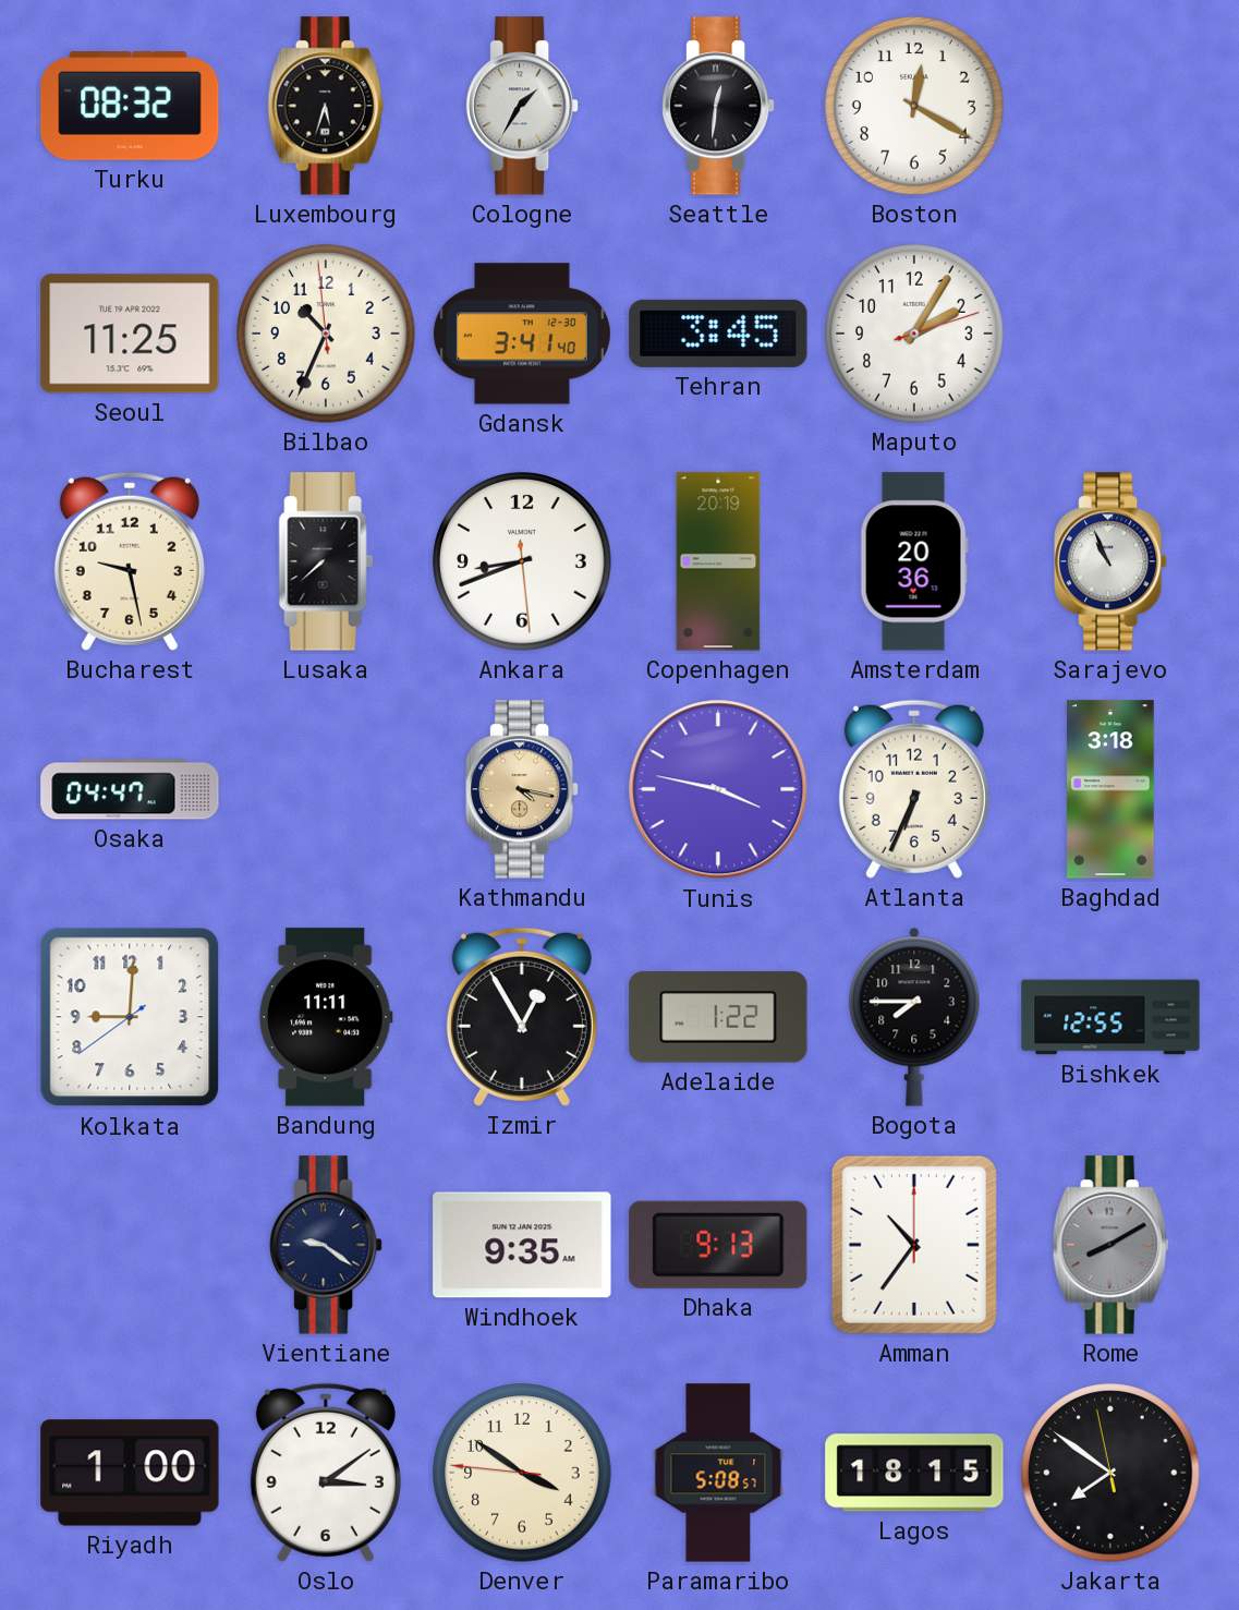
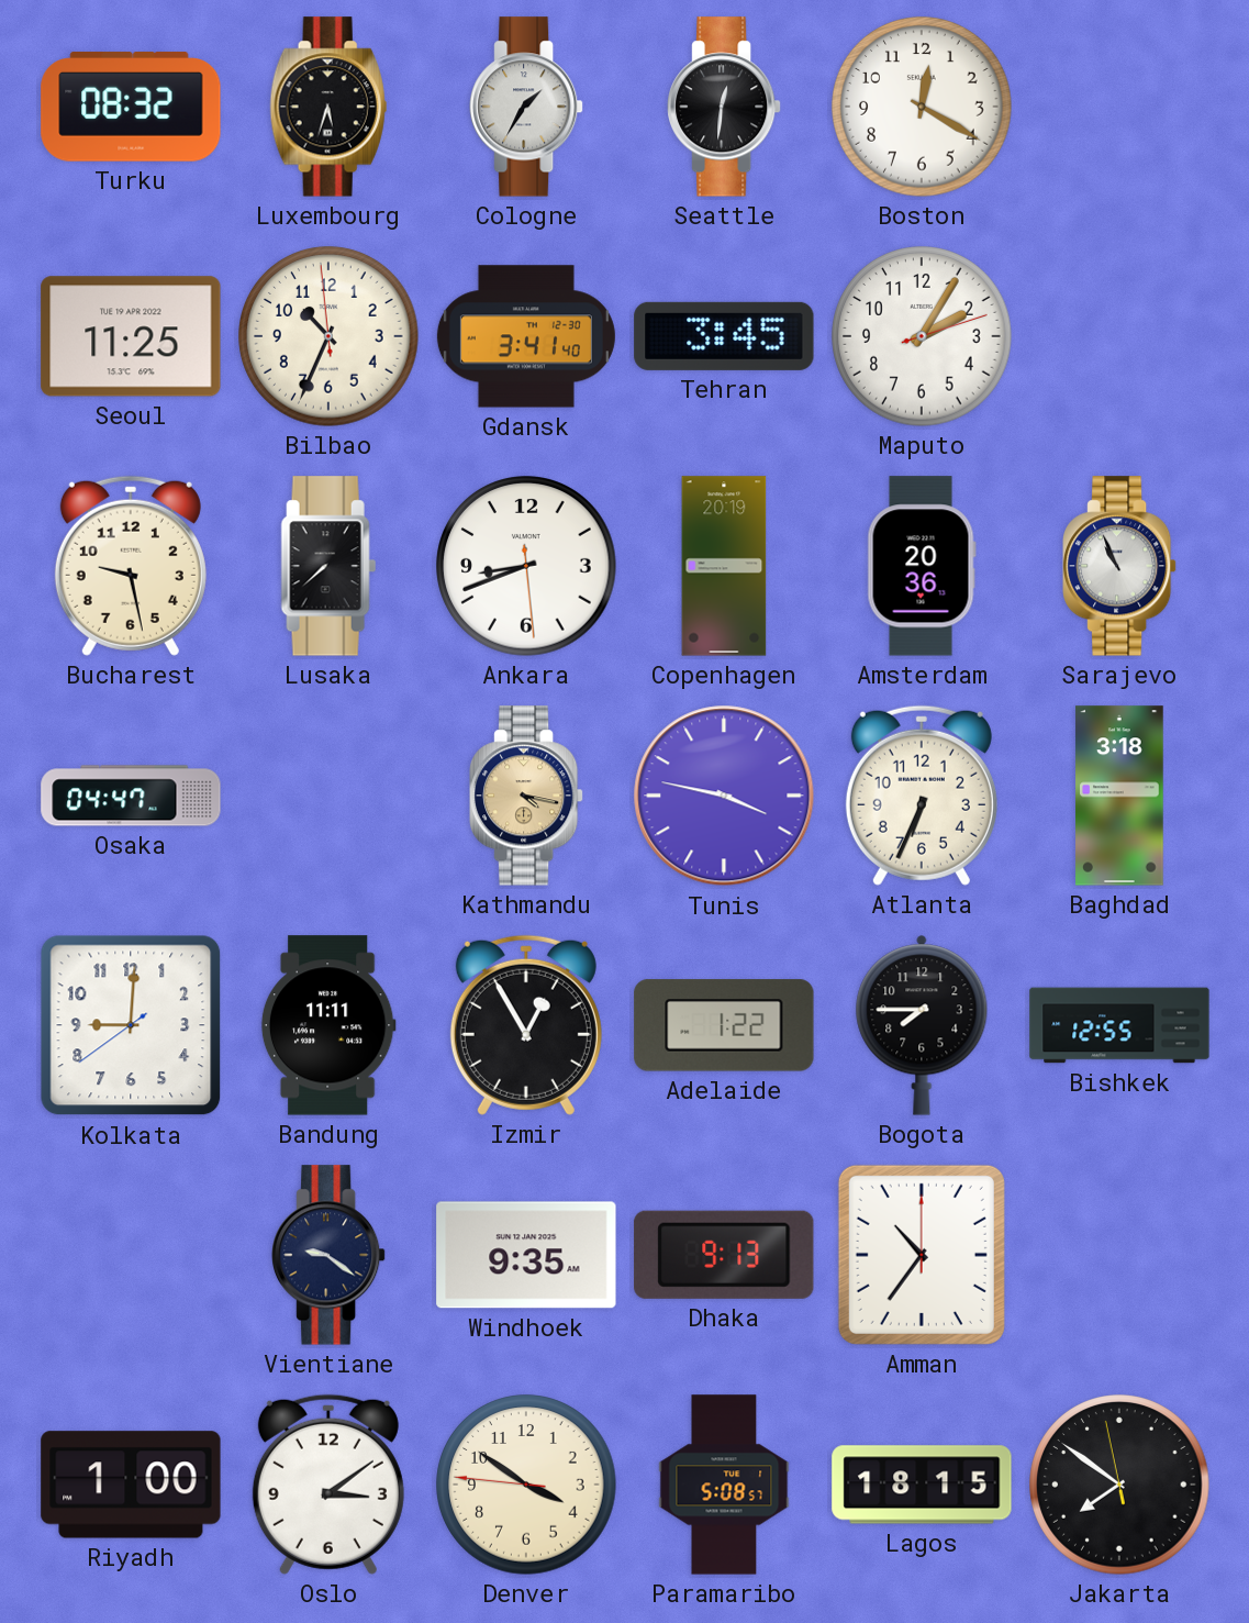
Rome: 8:10 -> none (1110, 1245)
